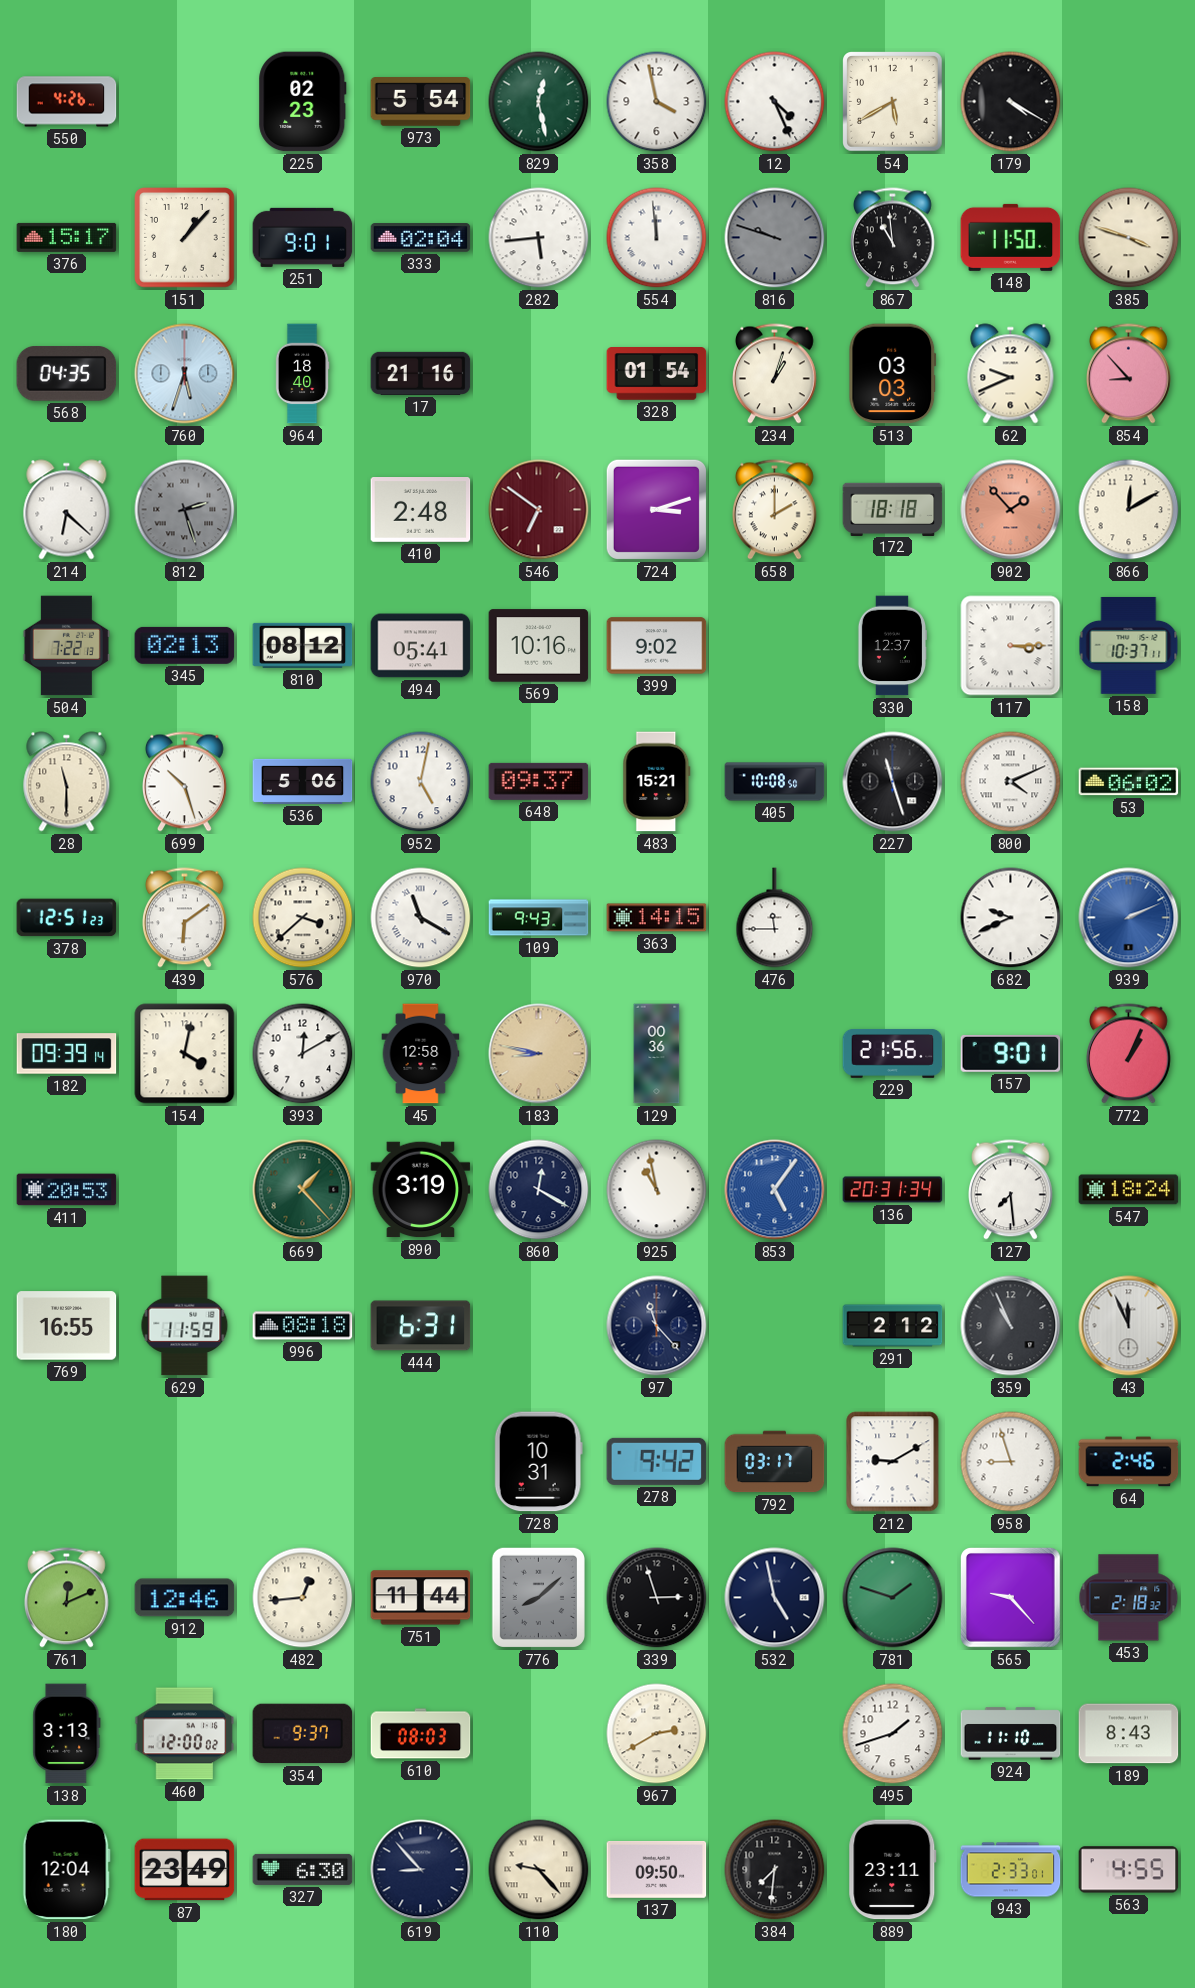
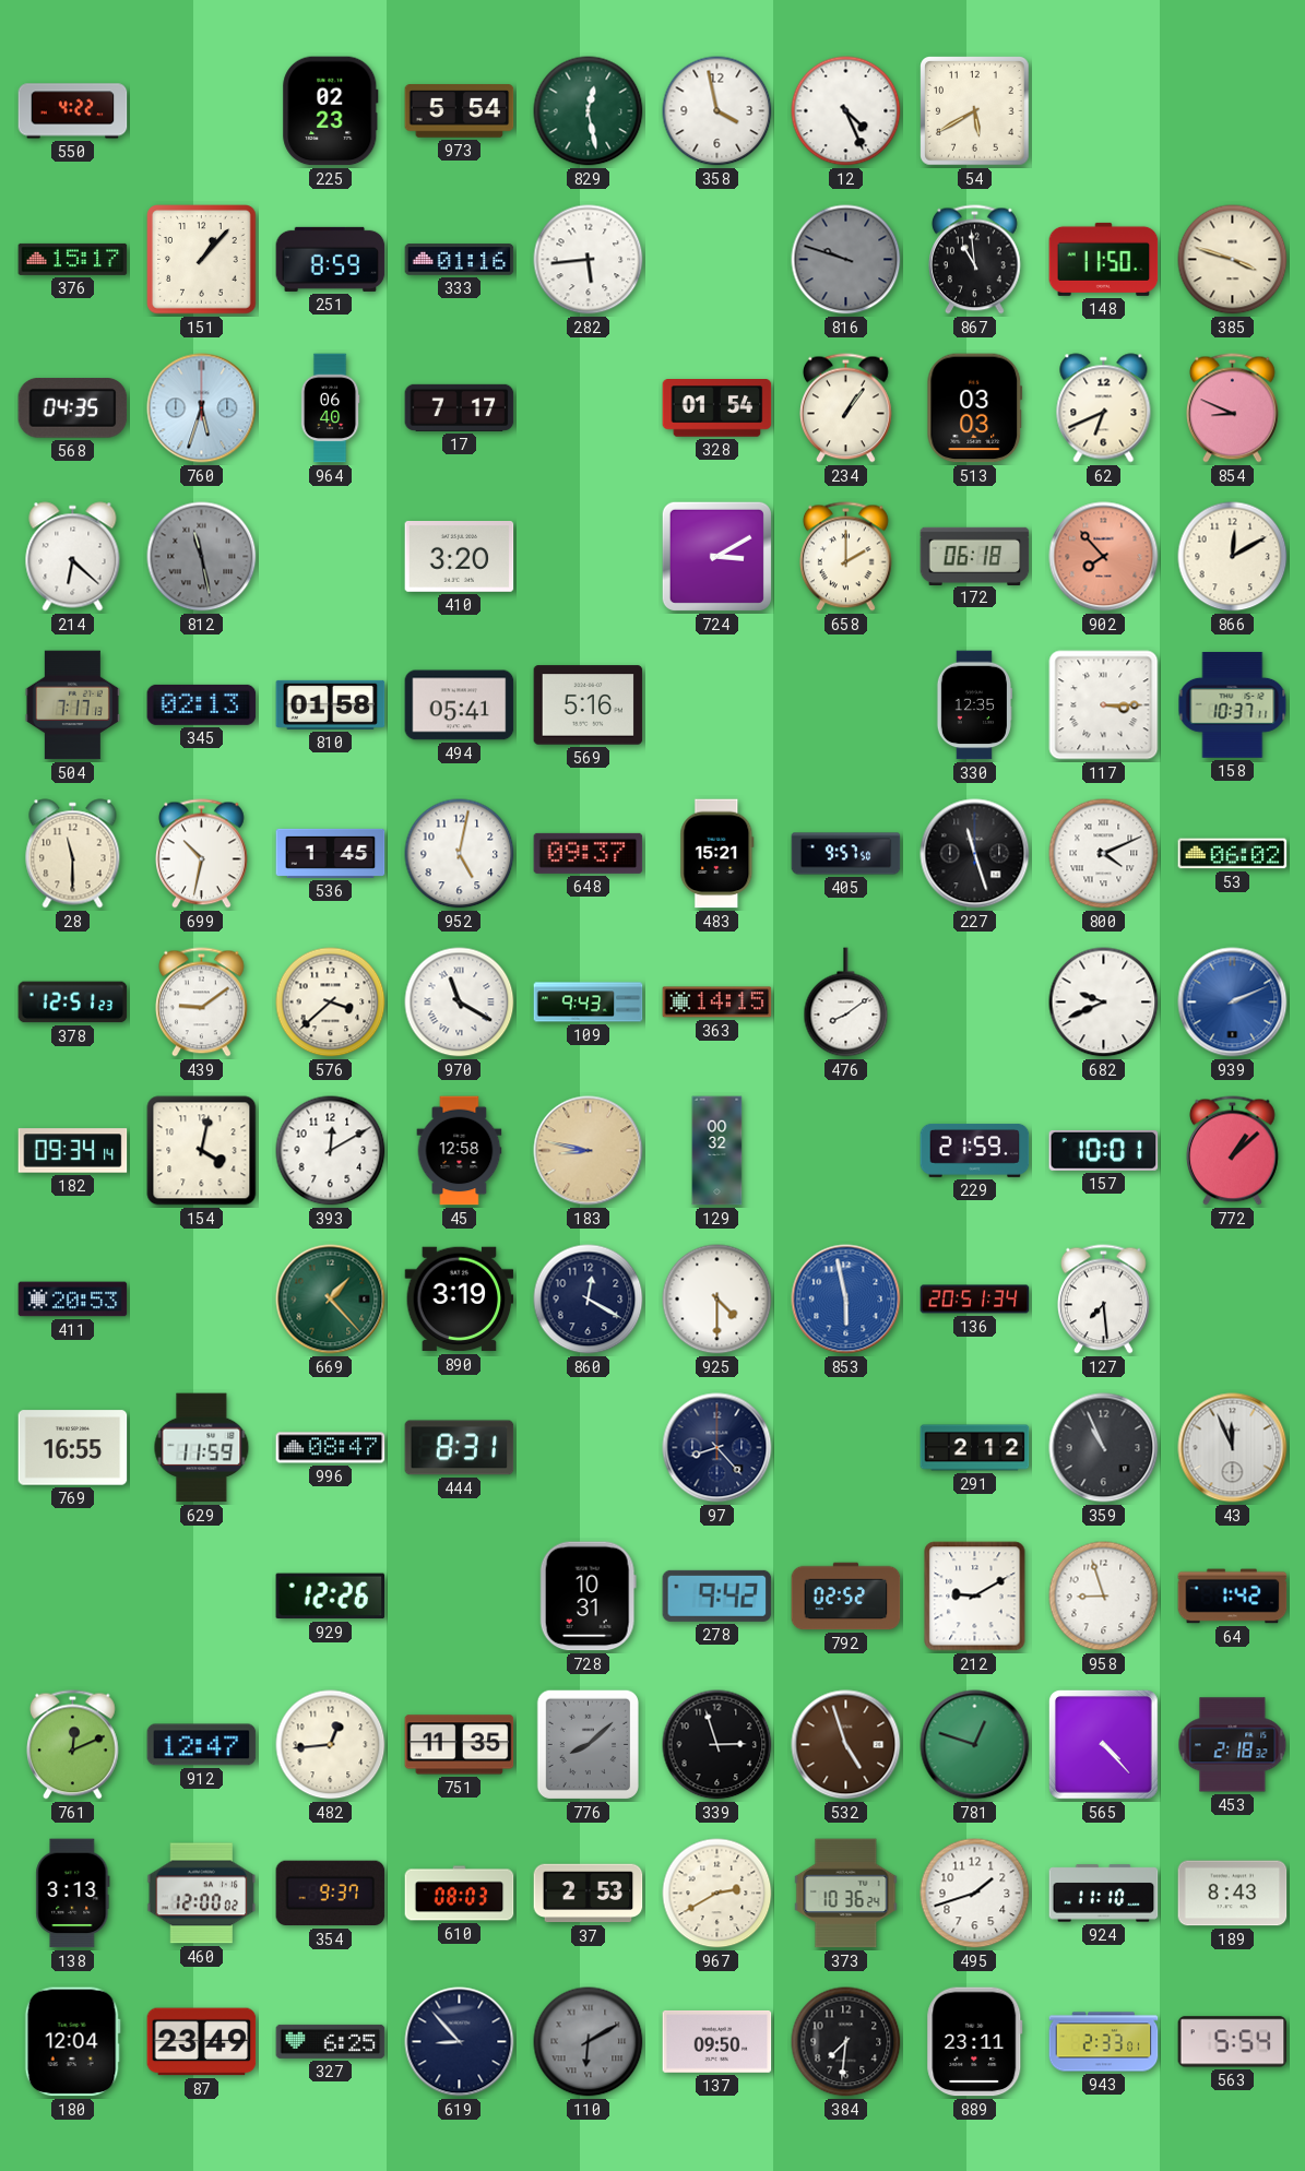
550: 4:26 -> 4:22 (73, 111)
179: 4:20 -> none (1011, 102)
251: 9:01 -> 8:59 (331, 259)
333: 02:04 -> 01:16 (460, 260)
554: 11:59 -> none (657, 238)
964: 18:40 -> 06:40 (330, 408)
17: 21:16 -> 7:17 (460, 407)
234: 1:03 -> 1:06 (846, 408)
62: 9:41 -> 6:41 (1104, 408)
854: 8:53 -> 8:49 (1233, 408)
812: 2:27 -> 11:28 (202, 557)
410: 2:48 -> 3:20 (460, 557)
546: 6:51 -> none (539, 510)
724: 3:12 -> 3:10 (716, 556)
172: 18:18 -> 06:18 (975, 556)
902: 1:53 -> 7:53 (1104, 557)
504: 7:22 -> 7:17 (72, 705)
810: 08:12 -> 01:58 (331, 704)
569: 10:16 -> 5:16 (589, 705)
399: 9:02 -> none (657, 646)
330: 12:37 -> 12:35 (973, 705)
699: 10:27 -> 10:32 (202, 854)
536: 5:06 -> 1:45 (331, 853)
405: 10:08 -> 9:57 (846, 854)
439: 6:09 -> 9:09 (202, 1003)
476: 11:45 -> 8:09 (846, 1003)
182: 09:39 -> 09:34 (73, 1151)
129: 00:36 -> 00:32 (717, 1151)
229: 21:56 -> 21:59 (975, 1150)
157: 9:01 -> 10:01 (1104, 1150)
772: 1:04 -> 1:08 (1233, 1151)
925: 10:58 -> 4:30 (717, 1300)
853: 5:06 -> 5:58 (846, 1300)
136: 20:31 -> 20:51 (975, 1300)
547: 18:24 -> none (1129, 1190)
996: 08:18 -> 08:47 (331, 1448)
444: 6:31 -> 8:31 (460, 1448)
97: 11:23 -> 8:23 (717, 1448)
929: none -> 12:26 (331, 1597)
792: 03:17 -> 02:52 (846, 1597)
64: 2:46 -> 1:42 (1233, 1597)
912: 12:46 -> 12:47 (202, 1745)
751: 11:44 -> 11:35 (460, 1745)
532: 4:58 -> 4:57 (846, 1745)
532 dial: navy -> brown (846, 1745)
781: 1:48 -> 12:48 (975, 1745)
565: 9:23 -> 4:23 (1103, 1744)
37: none -> 2:53 (589, 1894)
373: none -> 10:36 (846, 1894)
327: 6:30 -> 6:25 (331, 2041)
110: 9:23 -> 6:10 (589, 2042)
110 dial: cream -> grey (589, 2042)
563: 4:55 -> 5:54 (1233, 2042)
